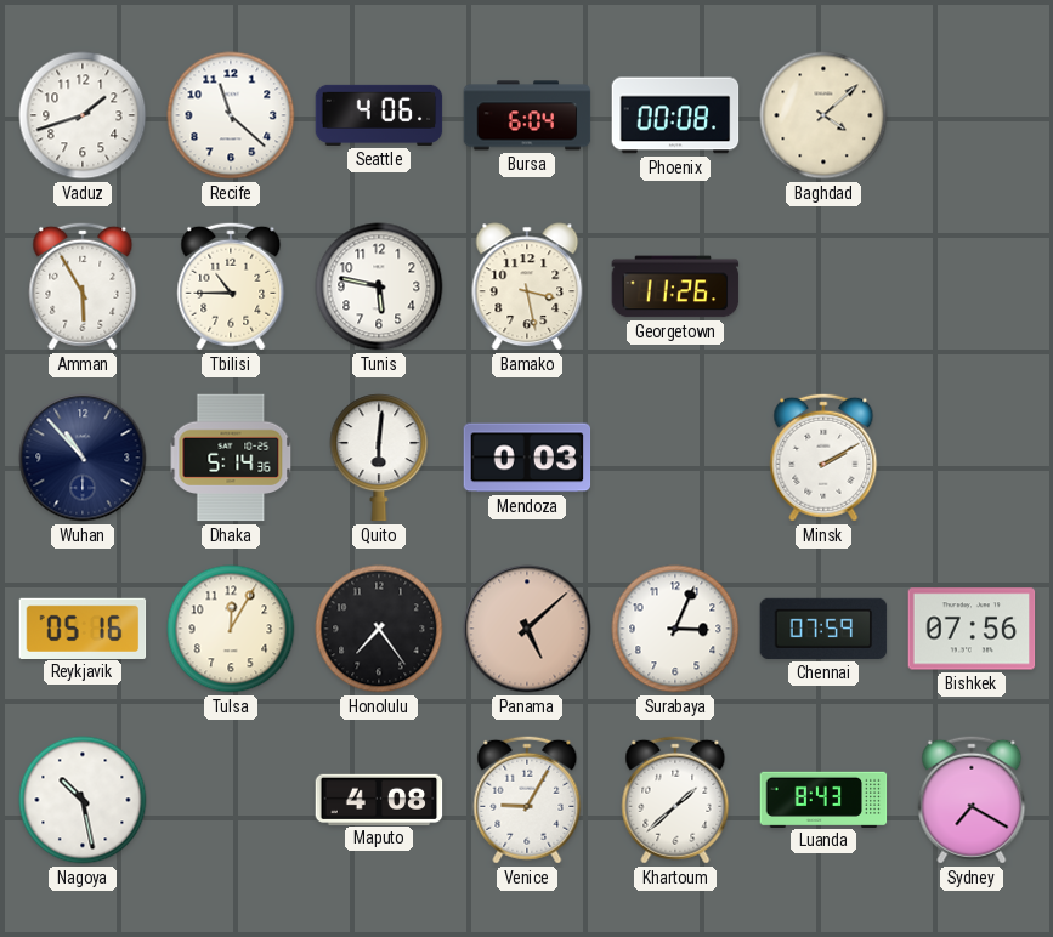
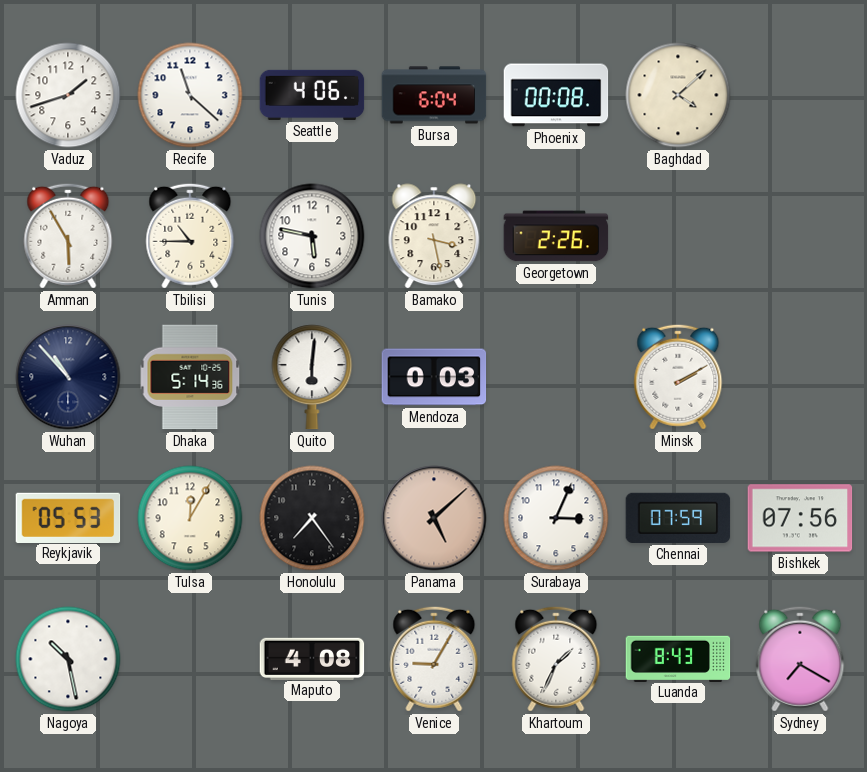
Georgetown: 11:26 -> 2:26 (556, 236)
Reykjavik: 05:16 -> 05:53 (68, 517)
Khartoum: 1:38 -> 1:34 (556, 659)
